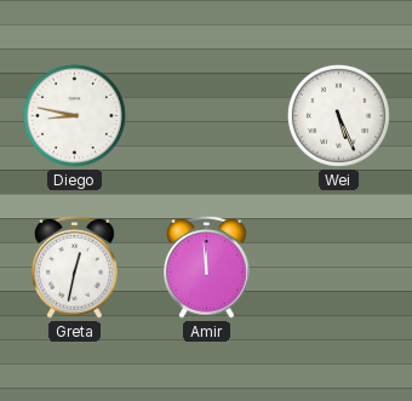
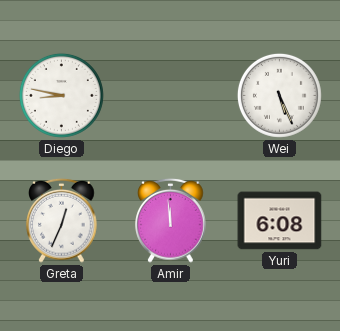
Greta: 12:32 -> 12:34 (62, 220)
Yuri: none -> 6:08 (280, 221)
